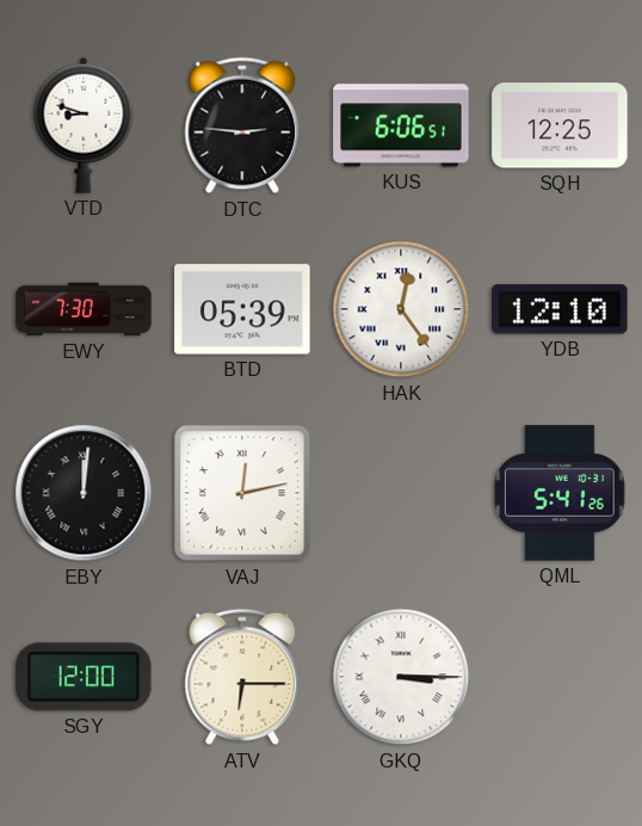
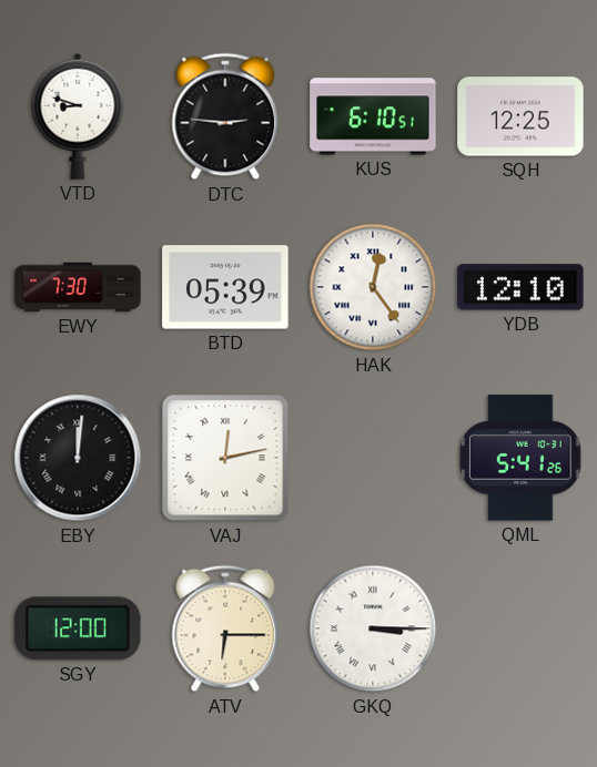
KUS: 6:06 -> 6:10 (373, 116)
